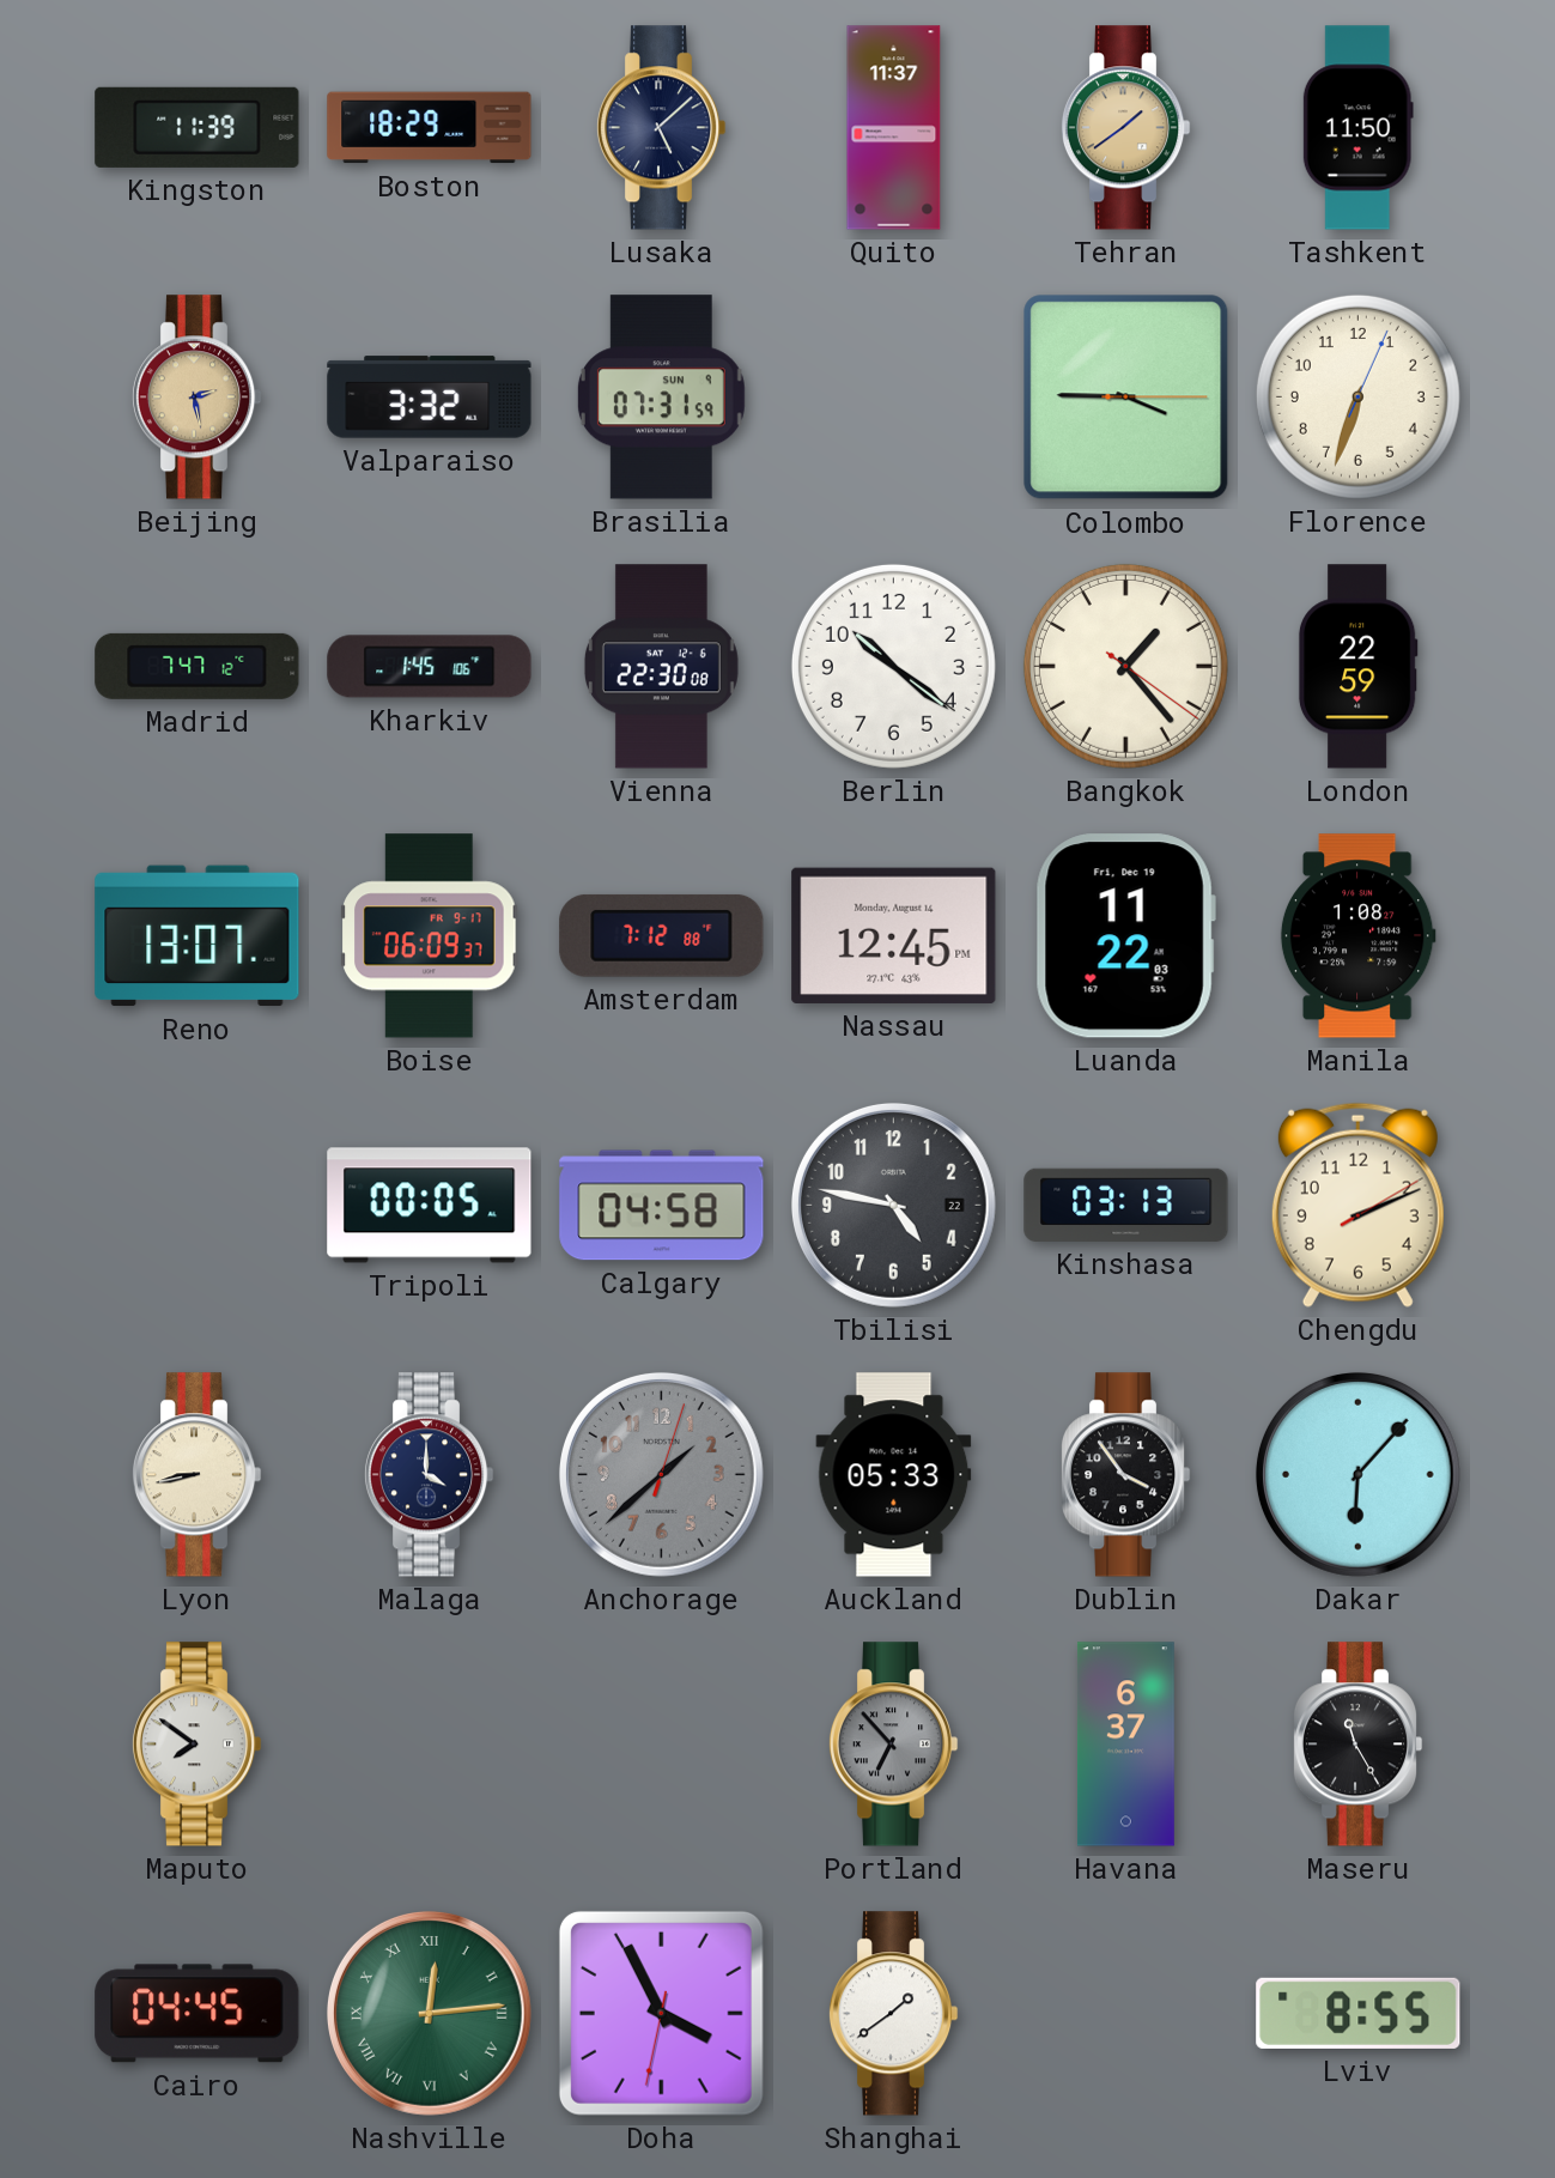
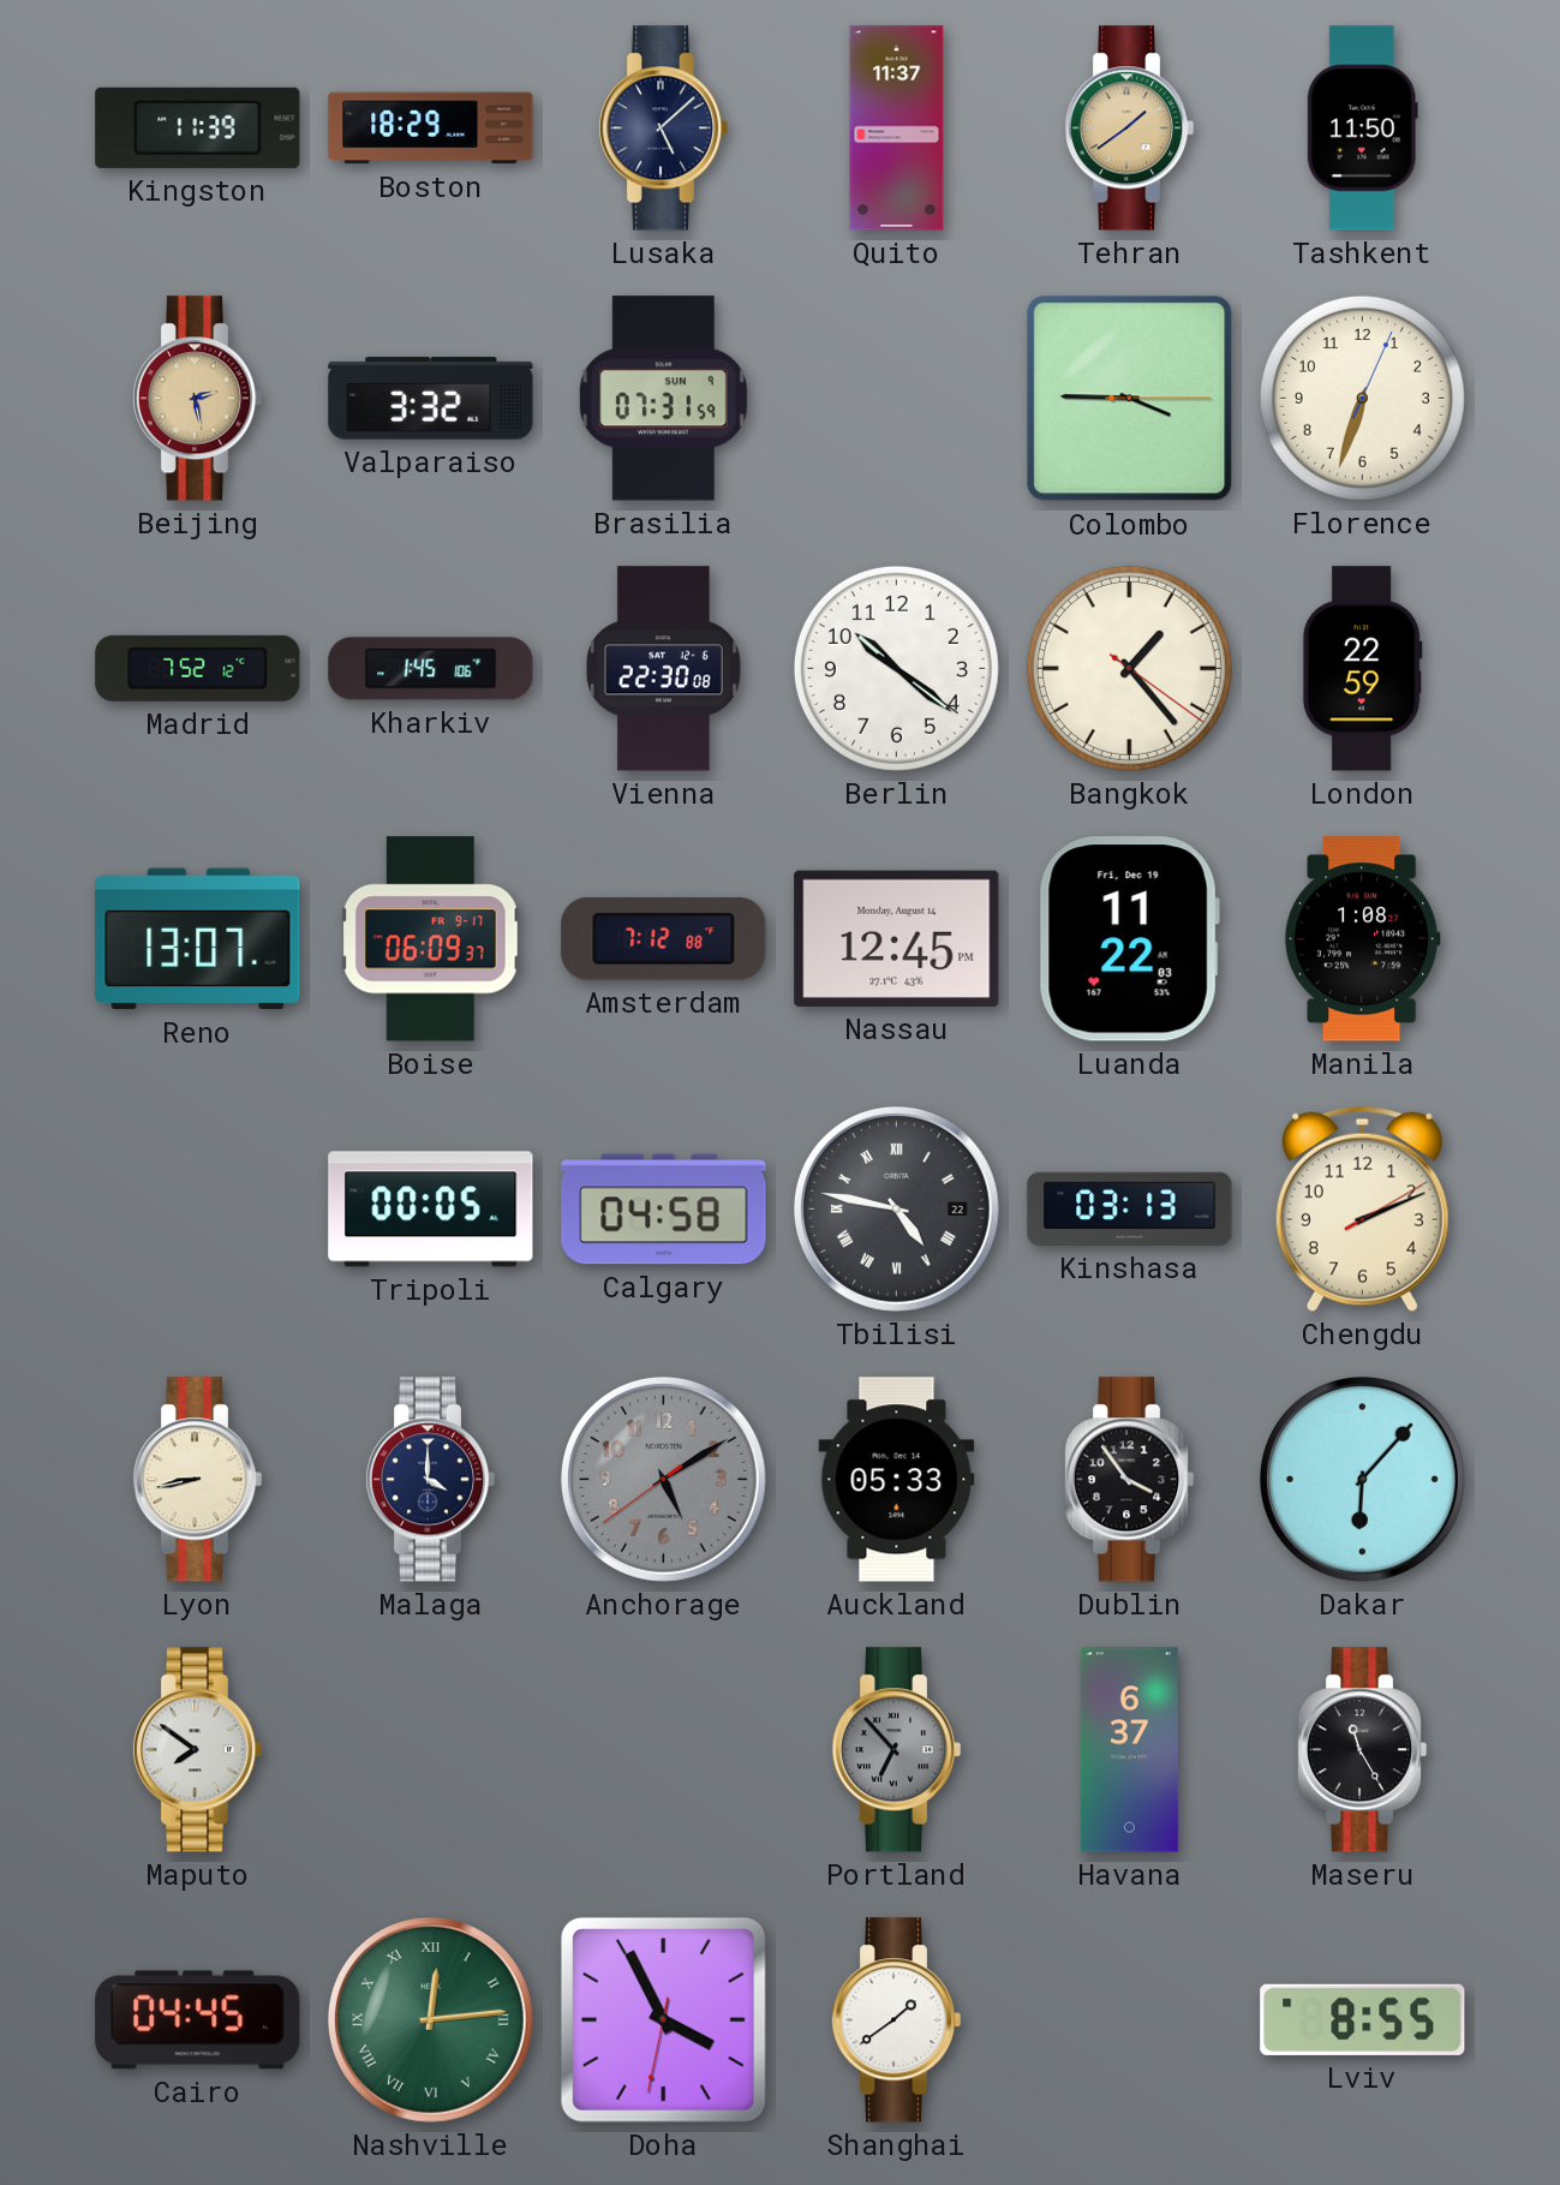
Madrid: 7:47 -> 7:52 (198, 668)
Tbilisi numerals: Arabic -> Roman (896, 1208)
Anchorage: 1:38 -> 5:09 (663, 1479)
